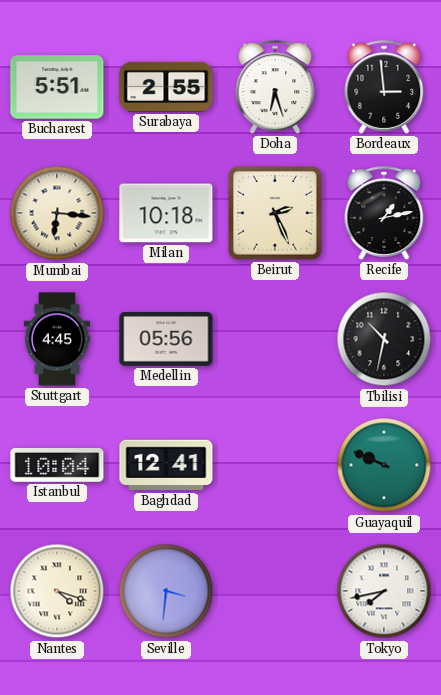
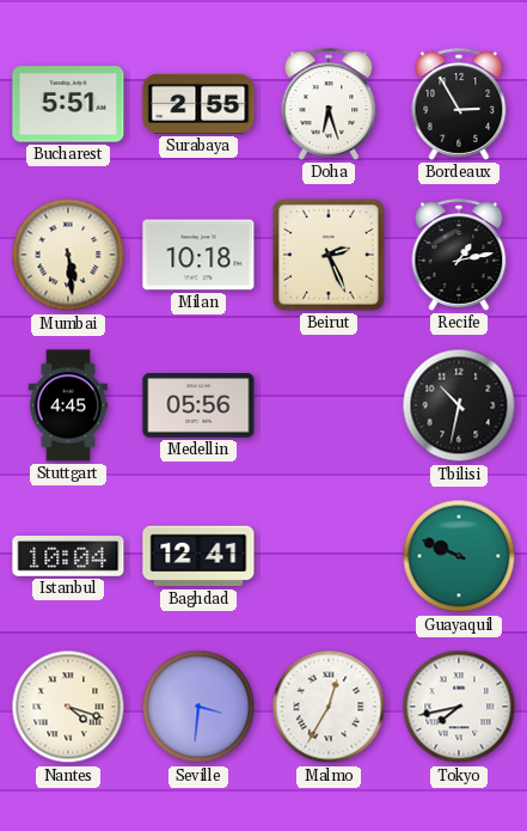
Bordeaux: 2:59 -> 2:55 (459, 104)
Mumbai: 6:16 -> 5:29 (68, 255)
Malmo: none -> 12:35 (329, 707)
